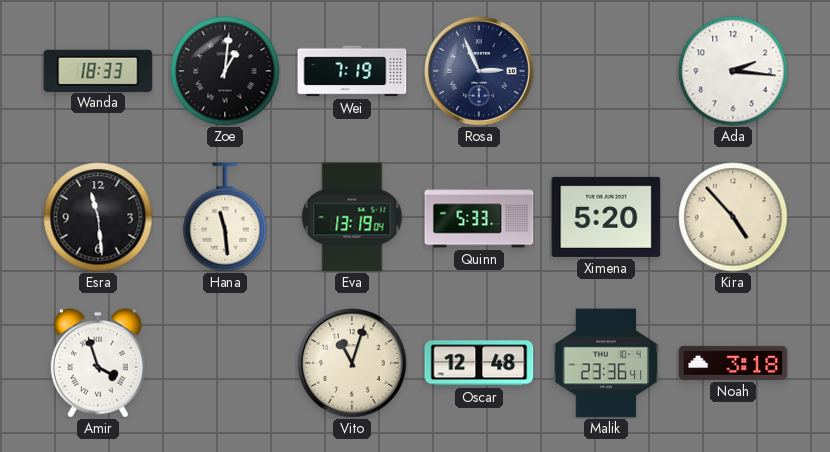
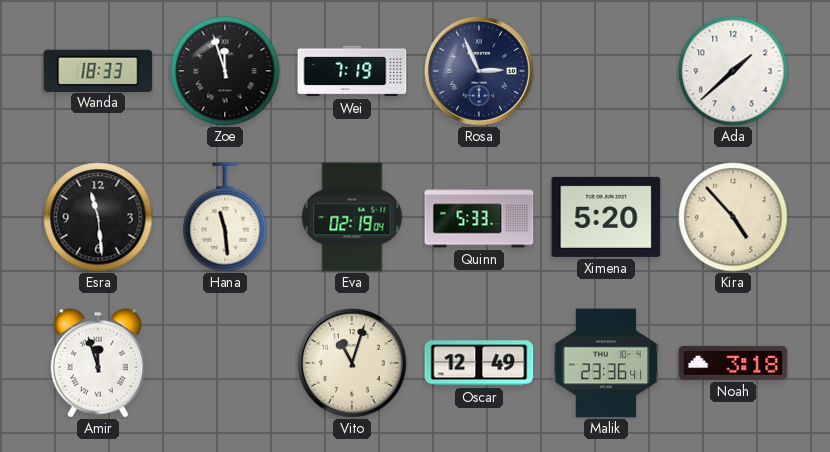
Zoe: 1:01 -> 11:57 (225, 71)
Ada: 2:16 -> 1:38 (733, 71)
Eva: 13:19 -> 02:19 (352, 217)
Amir: 3:57 -> 11:57 (98, 363)
Oscar: 12:48 -> 12:49 (479, 363)
